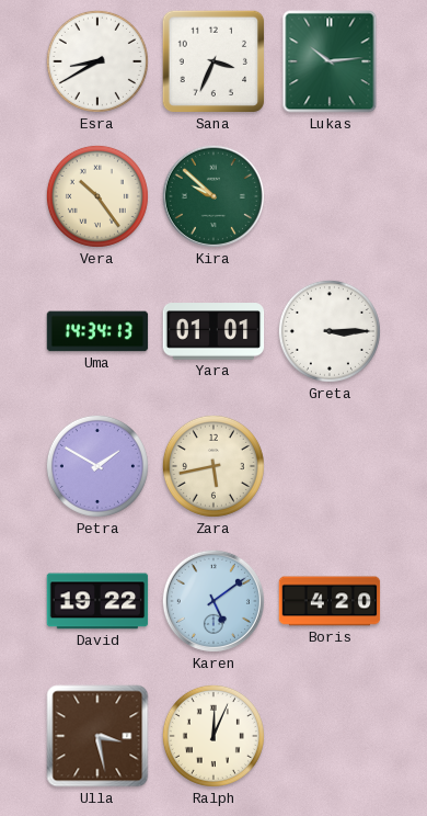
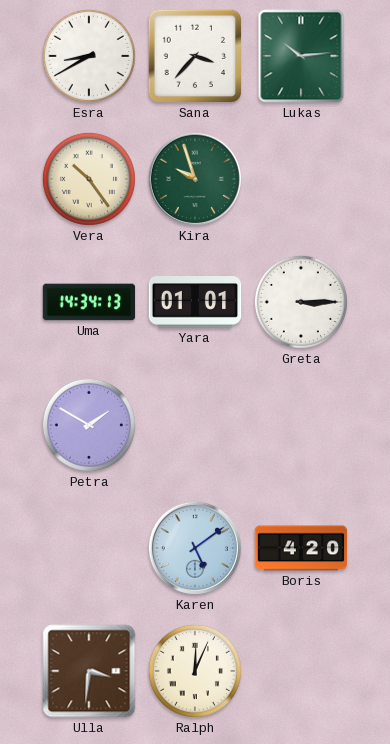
Sana: 3:34 -> 3:37 (195, 56)
Kira: 9:52 -> 9:57 (195, 179)
Zara: 5:43 -> none (214, 466)
David: 19:22 -> none (97, 601)
Ulla: 3:28 -> 3:31 (89, 671)
